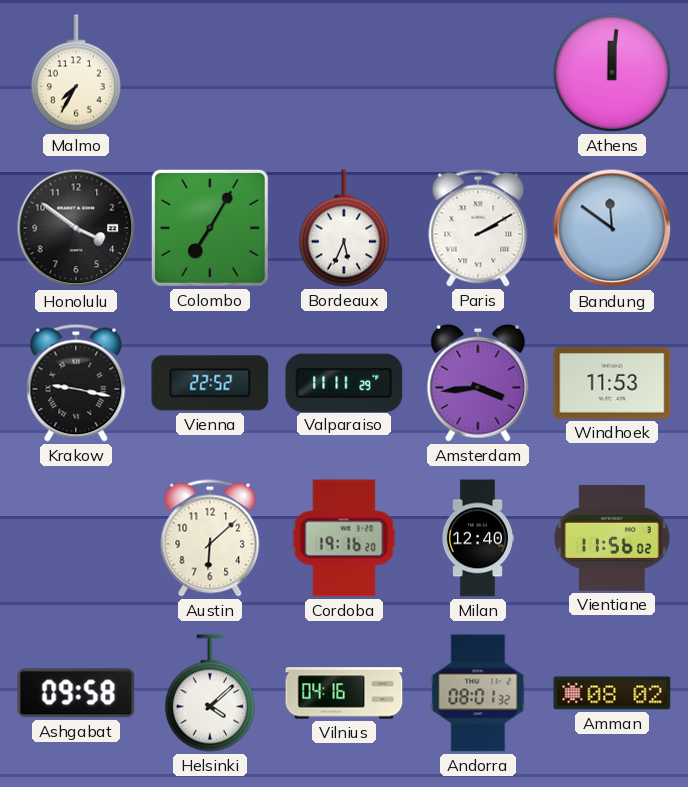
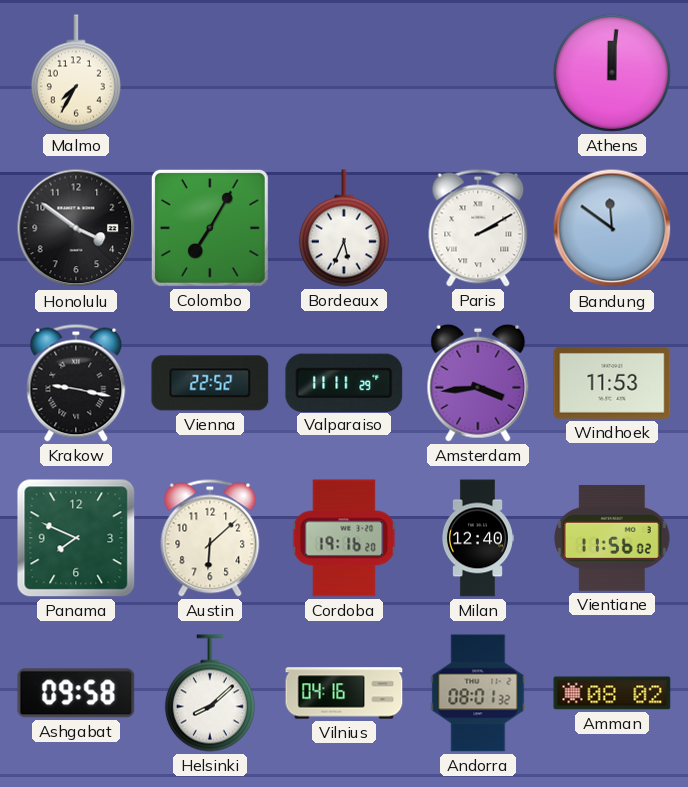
Panama: none -> 7:49 (76, 538)
Helsinki: 4:08 -> 8:08 (210, 693)
